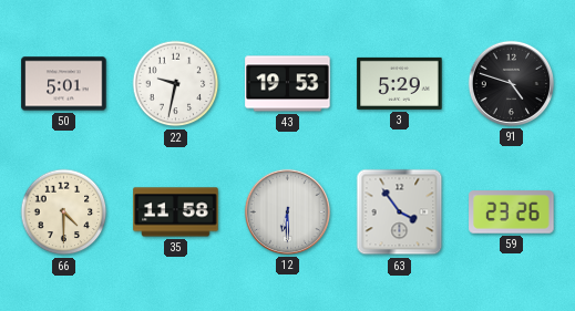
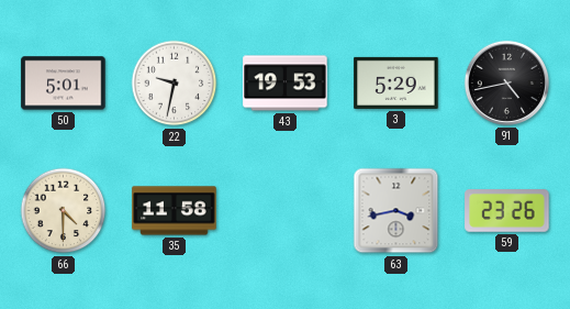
91: 4:48 -> 4:43 (506, 82)
12: 6:30 -> none (287, 211)
63: 3:54 -> 3:43 (396, 211)
